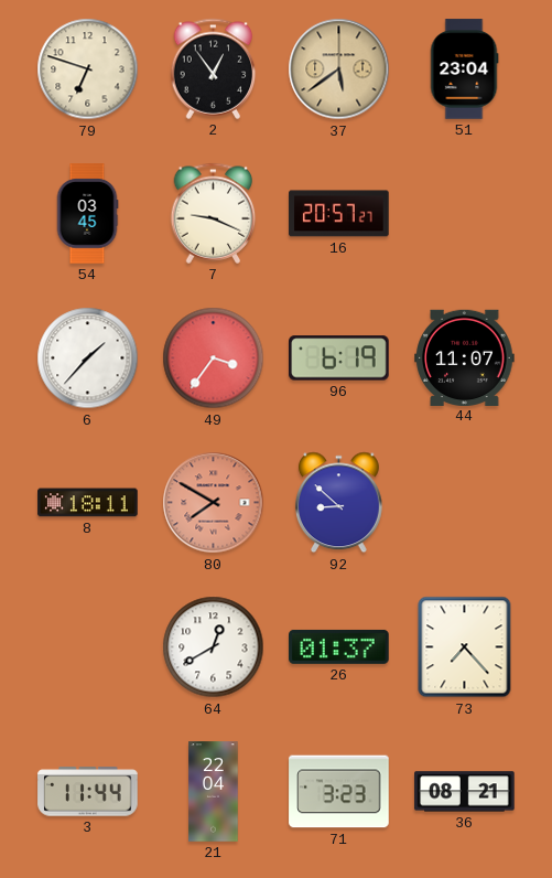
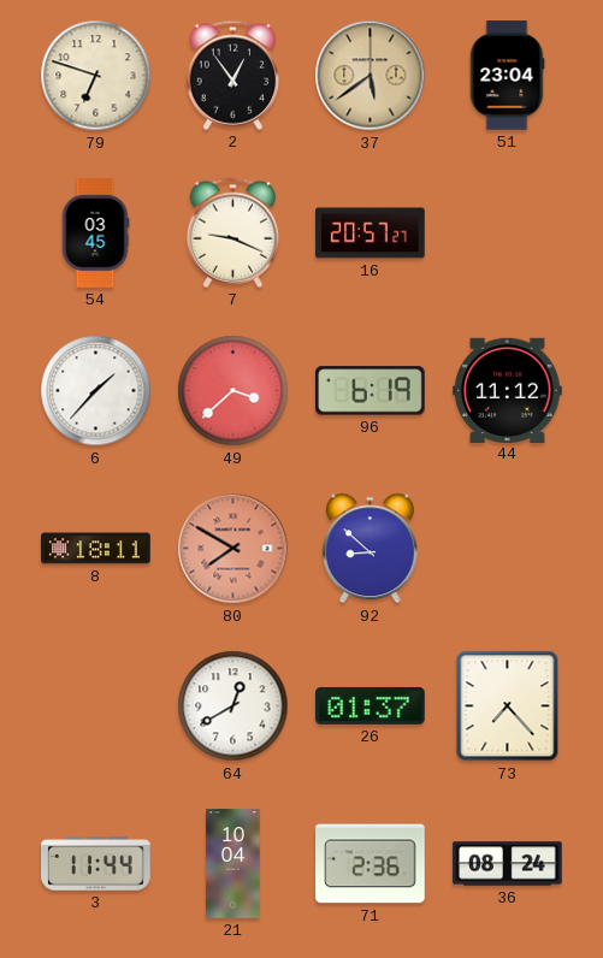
49: 3:36 -> 3:38 (233, 391)
44: 11:07 -> 11:12 (508, 390)
21: 22:04 -> 10:04 (233, 864)
71: 3:23 -> 2:36 (371, 864)
36: 08:21 -> 08:24 (508, 864)
